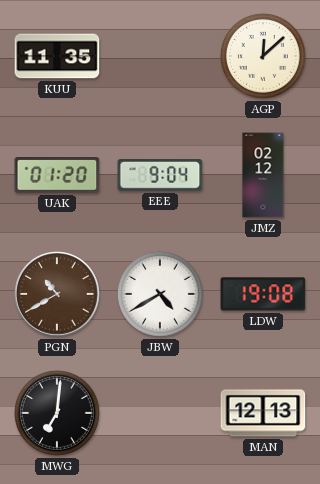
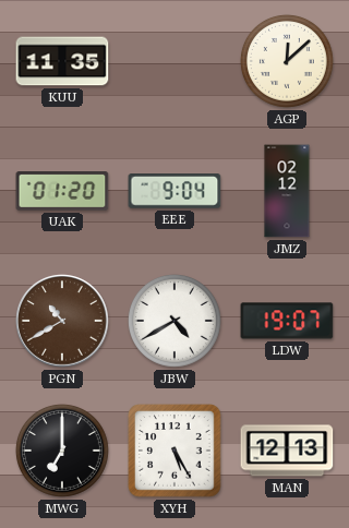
LDW: 19:08 -> 19:07 (287, 321)
MWG: 7:01 -> 7:00 (62, 451)
XYH: none -> 5:25 (174, 451)
